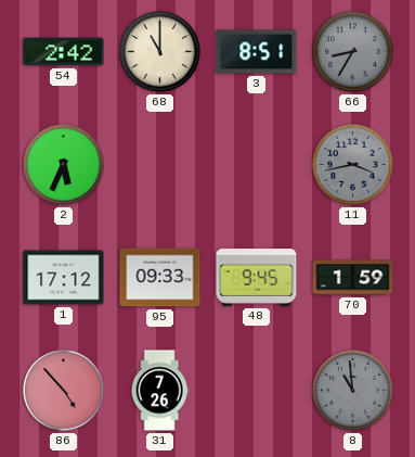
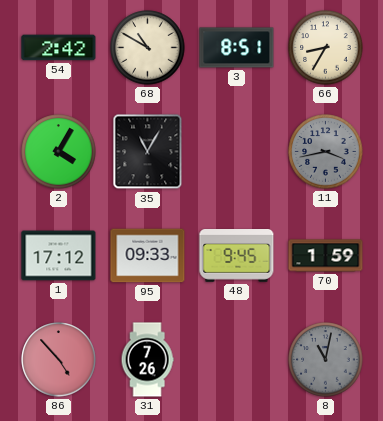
68: 11:00 -> 10:50 (148, 48)
66 dial: grey -> cream (326, 48)
2: 5:34 -> 4:05 (59, 152)
35: none -> 11:05 (148, 152)
8: 10:59 -> 11:02 (326, 360)
